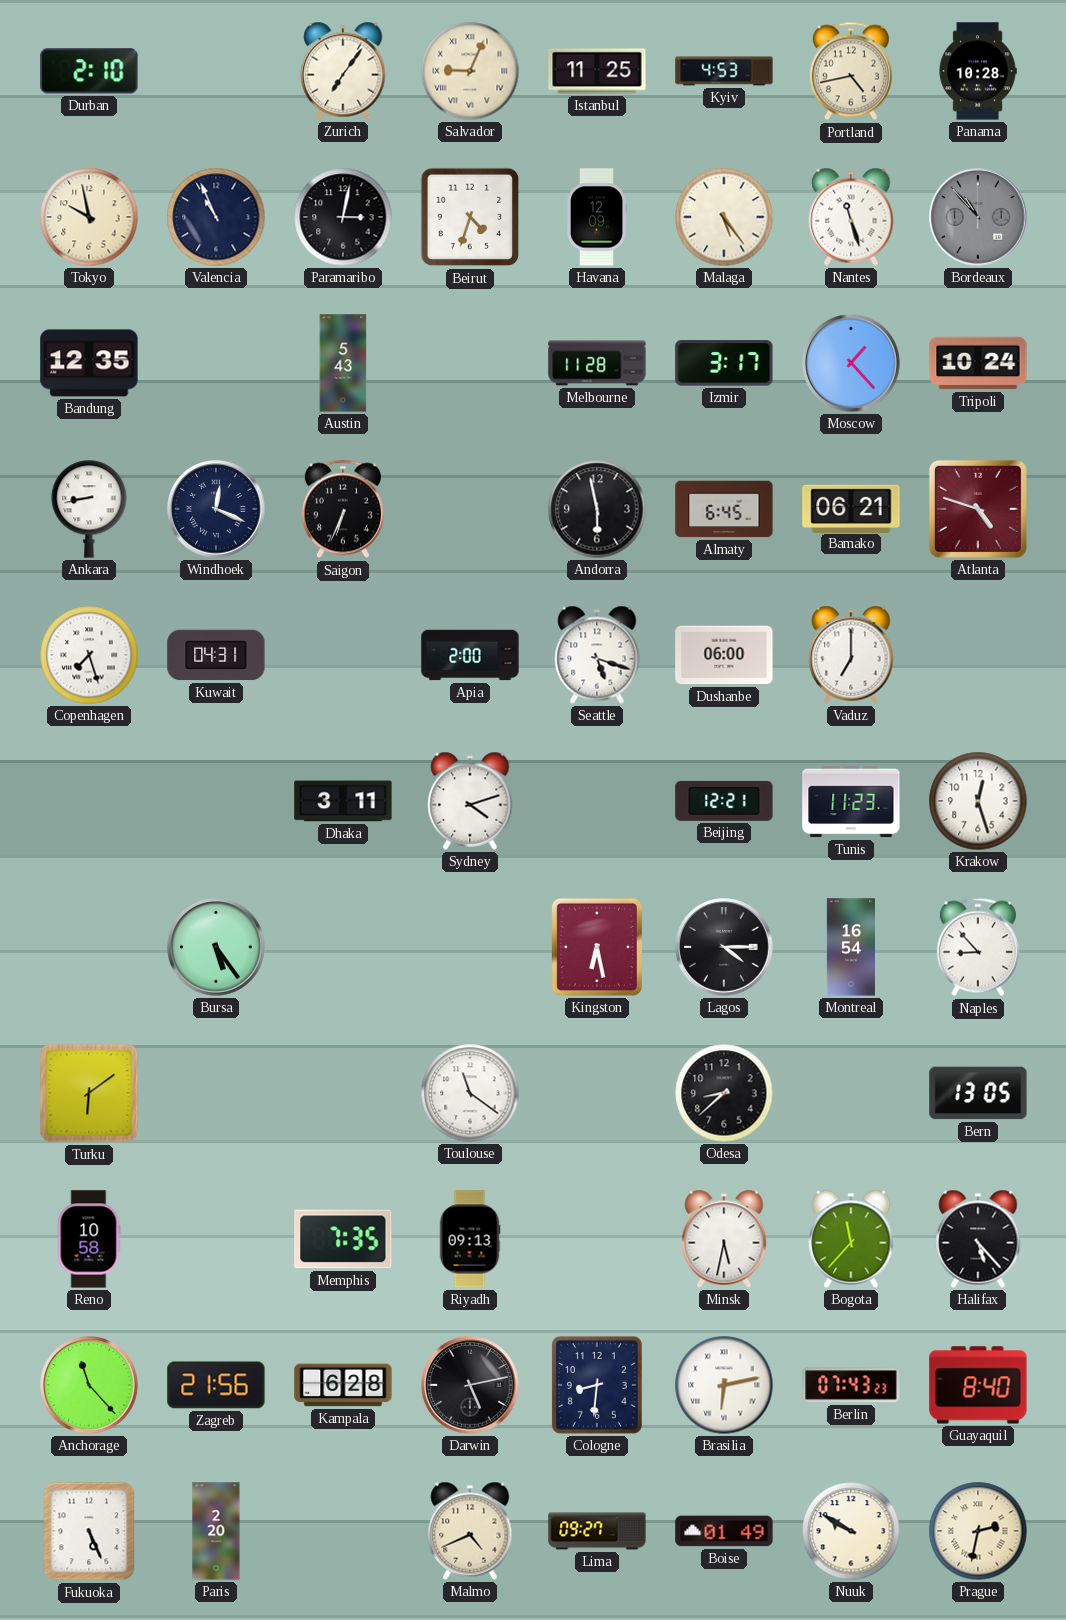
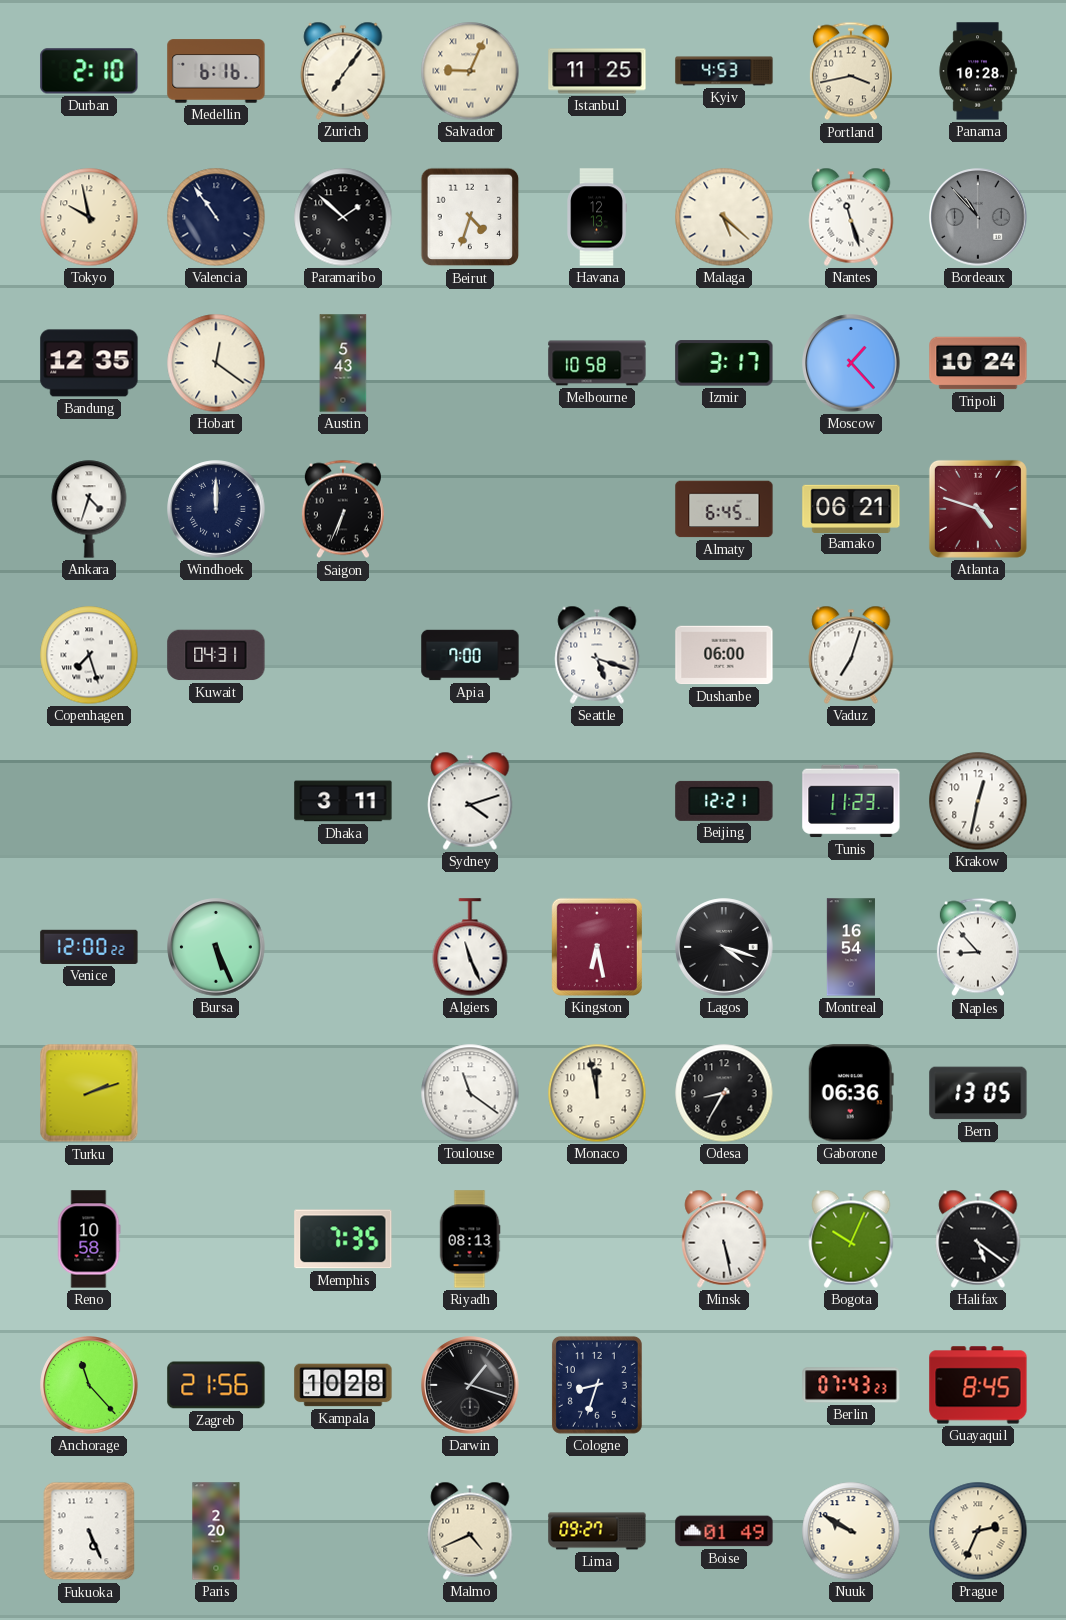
Medellin: none -> 6:16 (216, 71)
Portland: 4:43 -> 3:43 (851, 71)
Valencia: 10:56 -> 10:54 (216, 217)
Paramaribo: 3:02 -> 1:52 (343, 217)
Havana: 12:09 -> 12:13 (597, 217)
Malaga: 5:24 -> 5:22 (724, 217)
Hobart: none -> 12:21 (216, 363)
Melbourne: 11:28 -> 10:58 (597, 363)
Ankara: 8:43 -> 4:33 (89, 509)
Windhoek: 12:19 -> 12:00 (216, 509)
Andorra: 5:58 -> none (597, 509)
Apia: 2:00 -> 7:00 (470, 655)
Vaduz: 7:00 -> 7:03 (851, 655)
Krakow: 12:27 -> 12:32 (978, 801)
Venice: none -> 12:00 (89, 947)
Bursa: 5:24 -> 5:26 (216, 947)
Algiers: none -> 11:26 (470, 947)
Lagos: 4:15 -> 4:18 (724, 947)
Turku: 6:09 -> 2:12 (89, 1093)
Monaco: none -> 11:58 (597, 1093)
Odesa: 8:38 -> 8:35 (724, 1093)
Gaborone: none -> 06:36 (851, 1093)
Riyadh: 09:13 -> 08:13 (470, 1239)
Minsk: 5:32 -> 5:28 (724, 1239)
Bogota: 11:37 -> 10:04 (851, 1239)
Halifax: 5:23 -> 5:21 (978, 1239)
Kampala: 6:28 -> 10:28 (343, 1385)
Darwin: 5:13 -> 1:18 (470, 1385)
Cologne: 8:31 -> 8:33 (597, 1385)
Brasilia: 6:13 -> none (724, 1385)
Guayaquil: 8:40 -> 8:45 (978, 1385)
Prague: 2:32 -> 2:34 (978, 1531)
